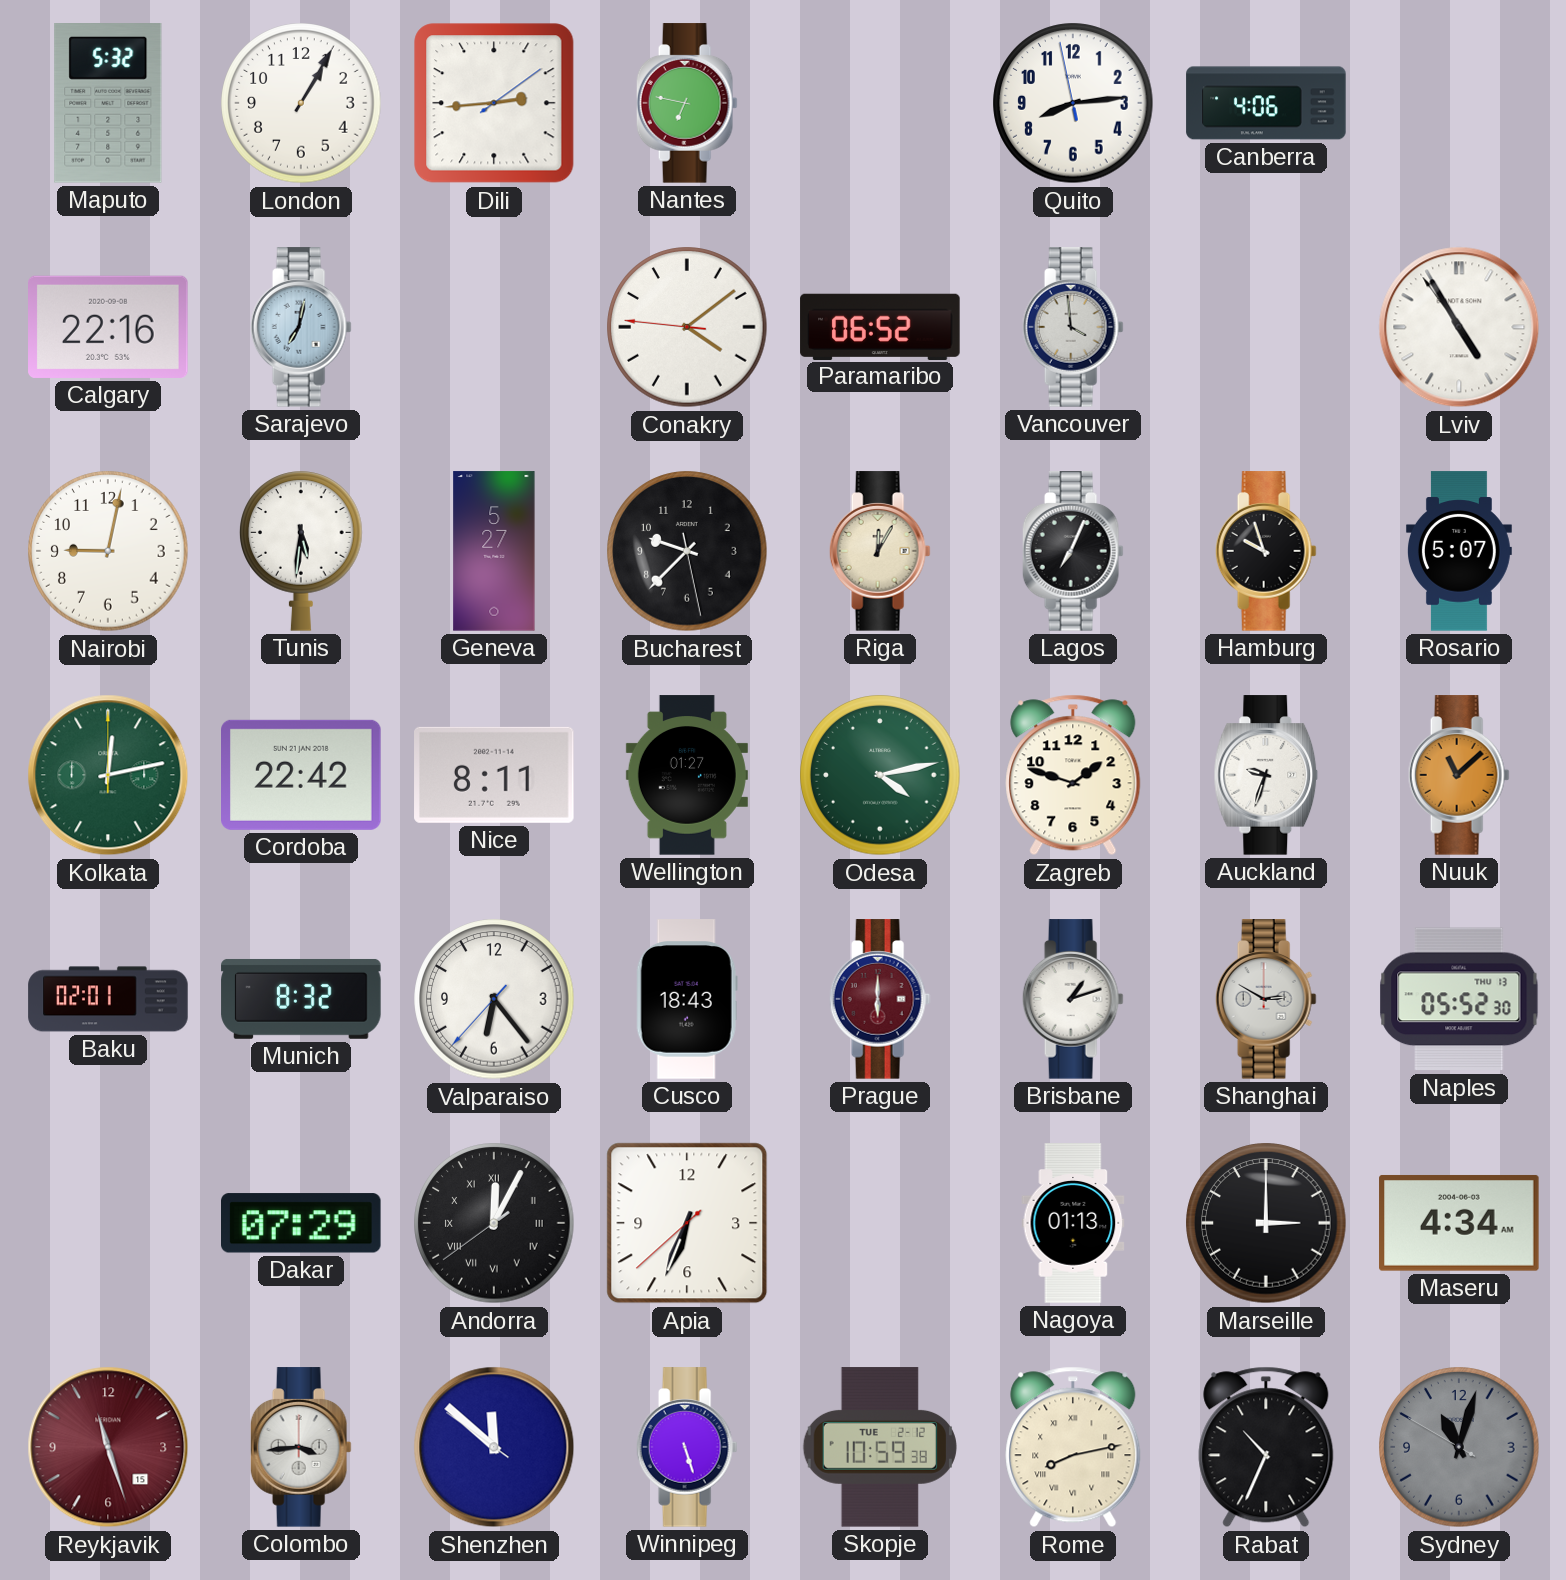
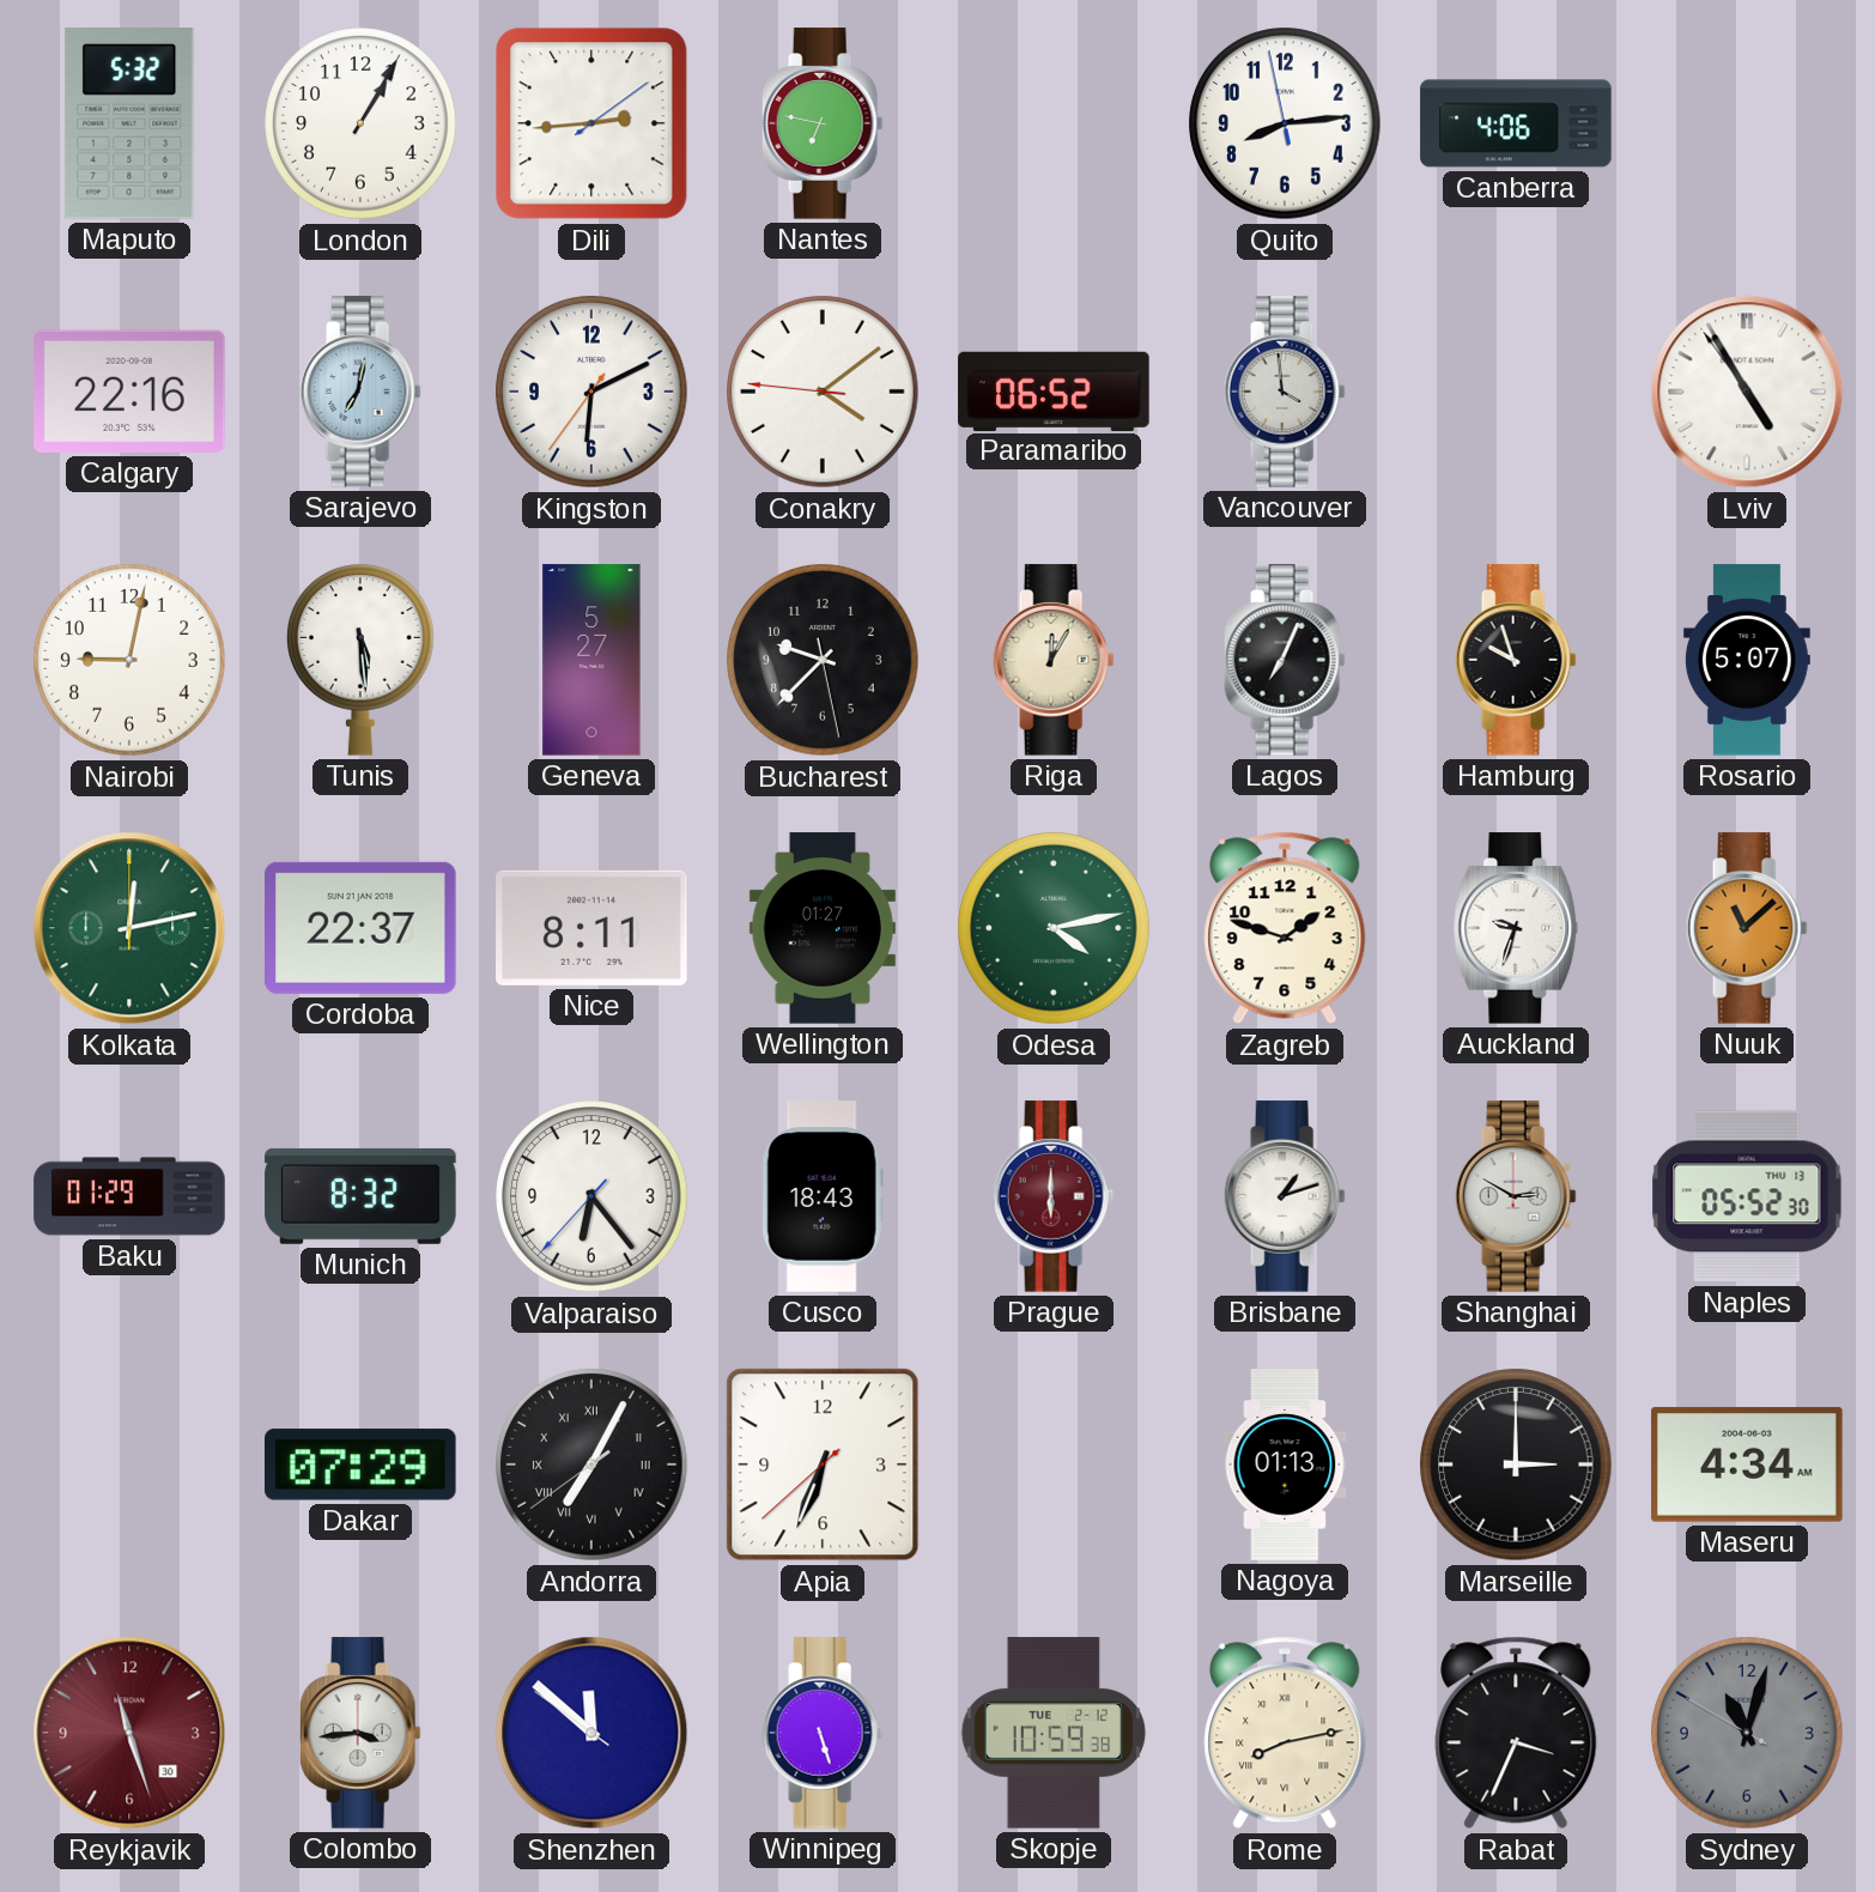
Kingston: none -> 6:10 (591, 392)
Tunis: 5:31 -> 5:29 (360, 660)
Cordoba: 22:42 -> 22:37 (360, 928)
Baku: 02:01 -> 01:29 (129, 1196)
Andorra: 12:04 -> 7:04 (591, 1465)
Reykjavik date: 15 -> 30 (129, 1733)
Rabat: 10:34 -> 3:34 (1516, 1733)
